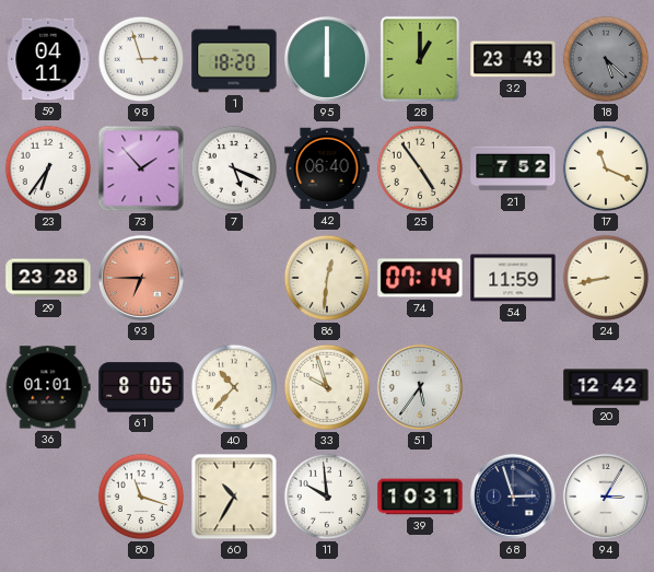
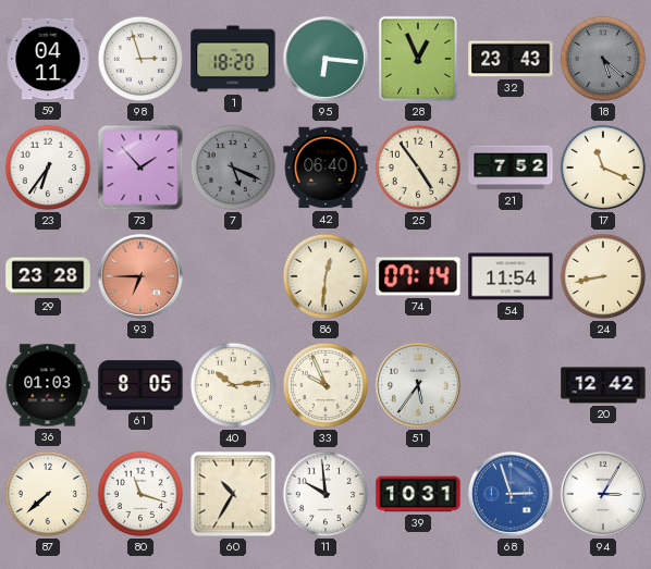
95: 6:00 -> 6:16 (325, 59)
28: 1:00 -> 12:56 (418, 59)
7 dial: white -> grey (233, 168)
54: 11:59 -> 11:54 (511, 276)
36: 01:01 -> 01:03 (48, 385)
40: 10:37 -> 10:14 (233, 385)
33: 9:57 -> 9:56 (325, 385)
87: none -> 7:38 (48, 494)
68 dial: navy -> blue (511, 494)
